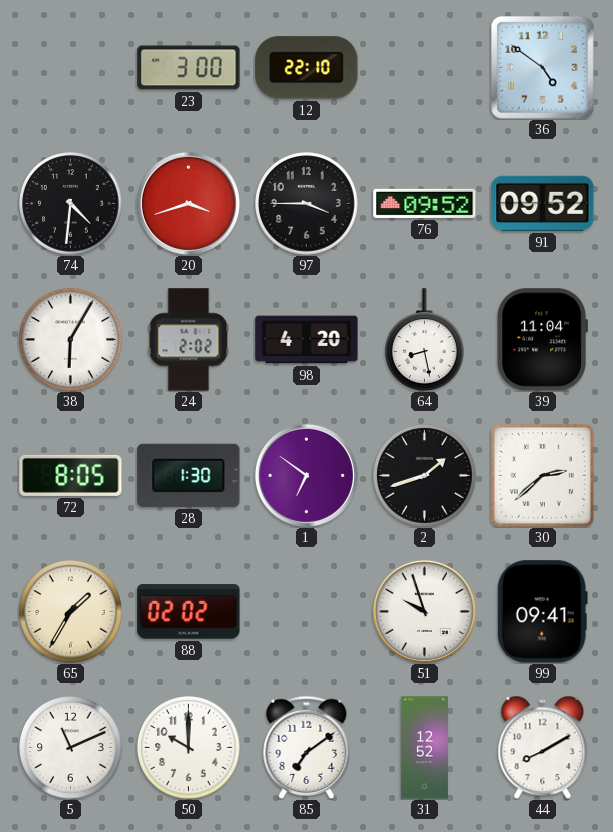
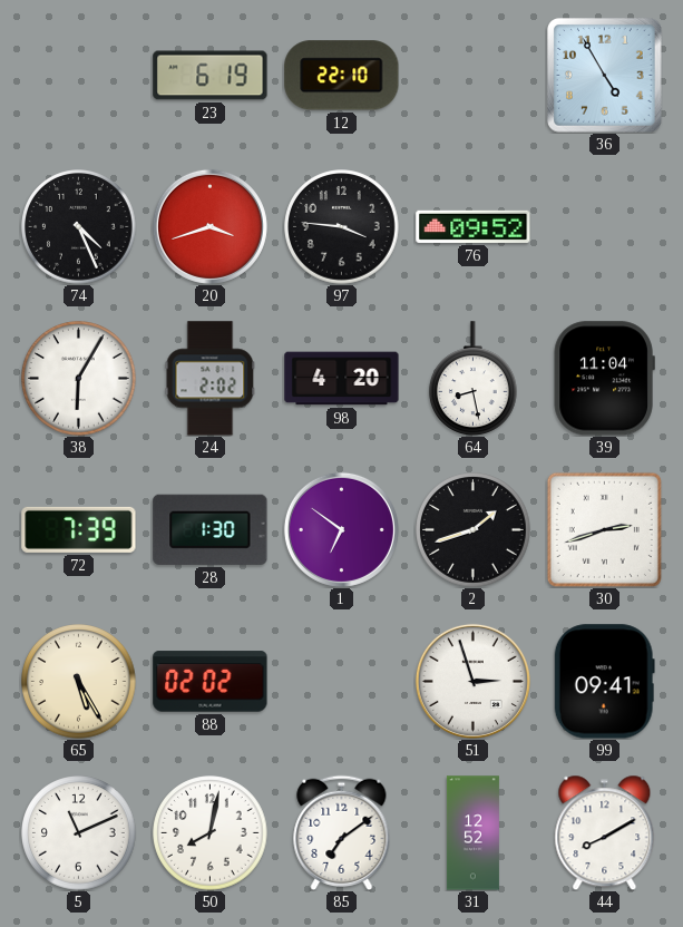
23: 3:00 -> 6:19 (211, 76)
36: 4:51 -> 4:55 (605, 76)
74: 4:31 -> 4:26 (79, 227)
97: 3:45 -> 3:46 (342, 227)
91: 09:52 -> none (543, 203)
72: 8:05 -> 7:39 (79, 529)
30: 2:38 -> 2:42 (604, 529)
65: 1:35 -> 5:25 (79, 682)
51: 9:57 -> 2:57 (472, 681)
50: 10:00 -> 8:02 (211, 833)
